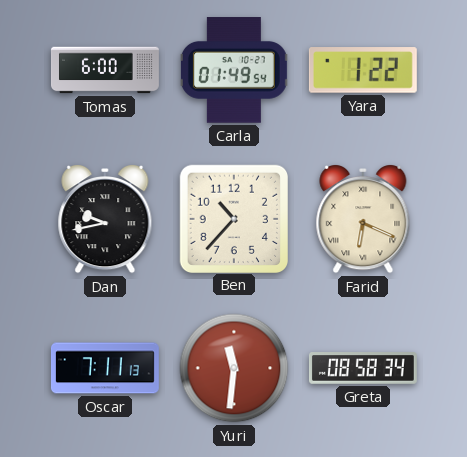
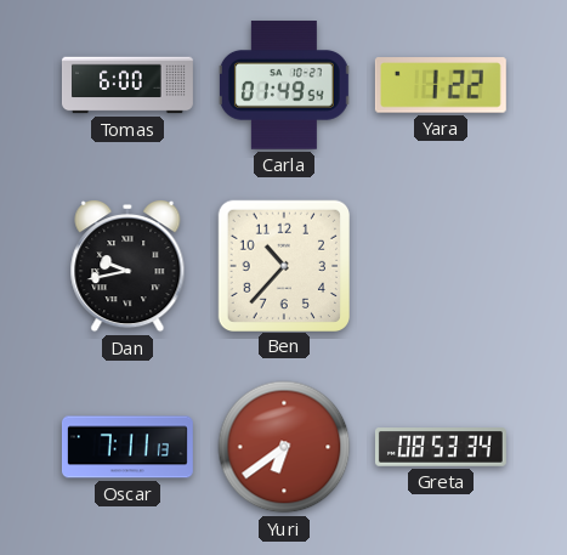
Farid: 6:19 -> none (363, 219)
Yuri: 11:31 -> 6:39 (284, 447)
Greta: 08:58 -> 08:53 (441, 447)
